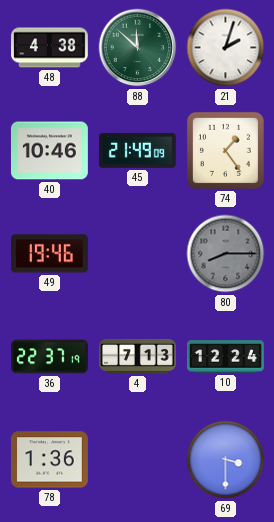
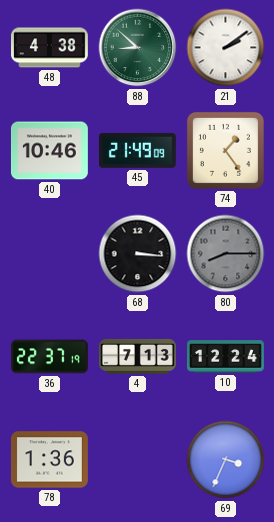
88: 11:52 -> 8:52 (138, 48)
21: 2:03 -> 2:09 (226, 48)
49: 19:46 -> none (49, 254)
68: none -> 3:16 (138, 254)
69: 3:30 -> 3:34 (226, 460)
